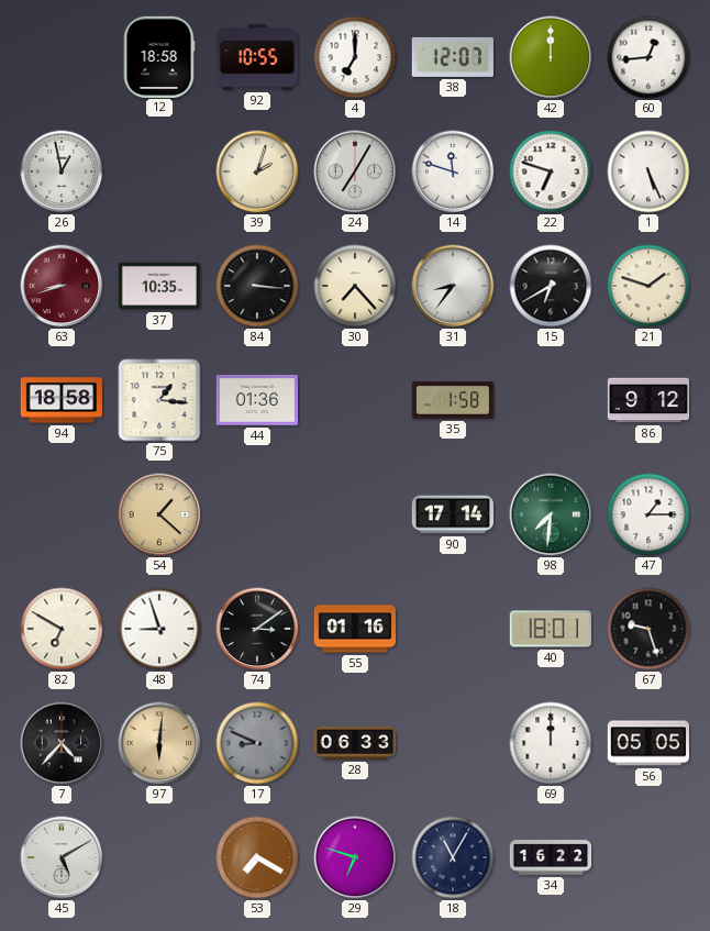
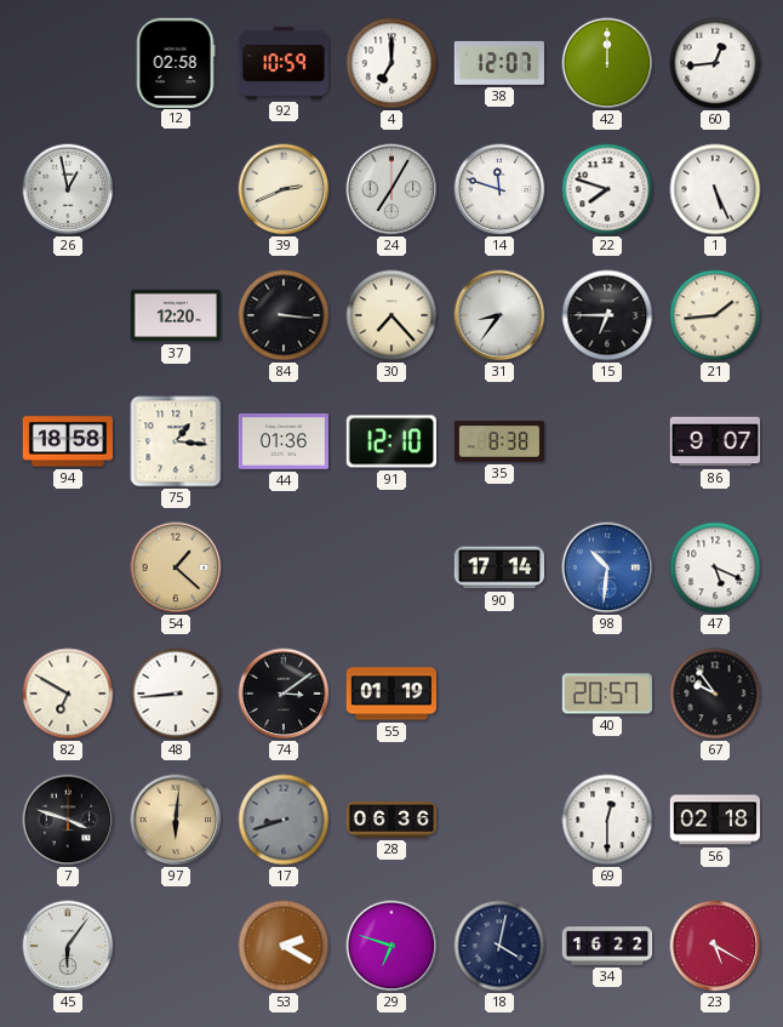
12: 18:58 -> 02:58 (176, 62)
92: 10:55 -> 10:59 (282, 63)
39: 2:03 -> 2:41 (284, 189)
22: 6:48 -> 7:48 (607, 189)
63: 8:42 -> none (62, 286)
37: 10:35 -> 12:20 (175, 315)
15: 6:40 -> 6:45 (607, 315)
21: 1:48 -> 1:44 (715, 315)
91: none -> 12:10 (391, 441)
35: 1:58 -> 8:38 (498, 441)
86: 9:12 -> 9:07 (715, 441)
98: 7:31 -> 10:31 (607, 567)
98 dial: green -> blue (607, 567)
47: 1:15 -> 5:19 (715, 567)
48: 8:57 -> 8:44 (176, 694)
55: 01:16 -> 01:19 (390, 694)
40: 18:01 -> 20:57 (606, 694)
67: 9:27 -> 9:54 (715, 694)
7: 4:37 -> 3:48 (68, 820)
17: 8:49 -> 8:42 (284, 820)
28: 06:33 -> 06:36 (391, 820)
69: 12:00 -> 12:30 (607, 820)
56: 05:05 -> 02:18 (714, 820)
45: 5:10 -> 6:06 (68, 946)
53: 7:20 -> 2:20 (284, 946)
18: 11:05 -> 4:02 (499, 946)
23: none -> 5:20 (715, 946)
